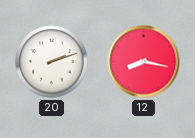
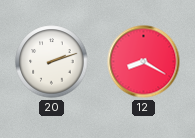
12: 8:17 -> 8:20 (144, 62)
